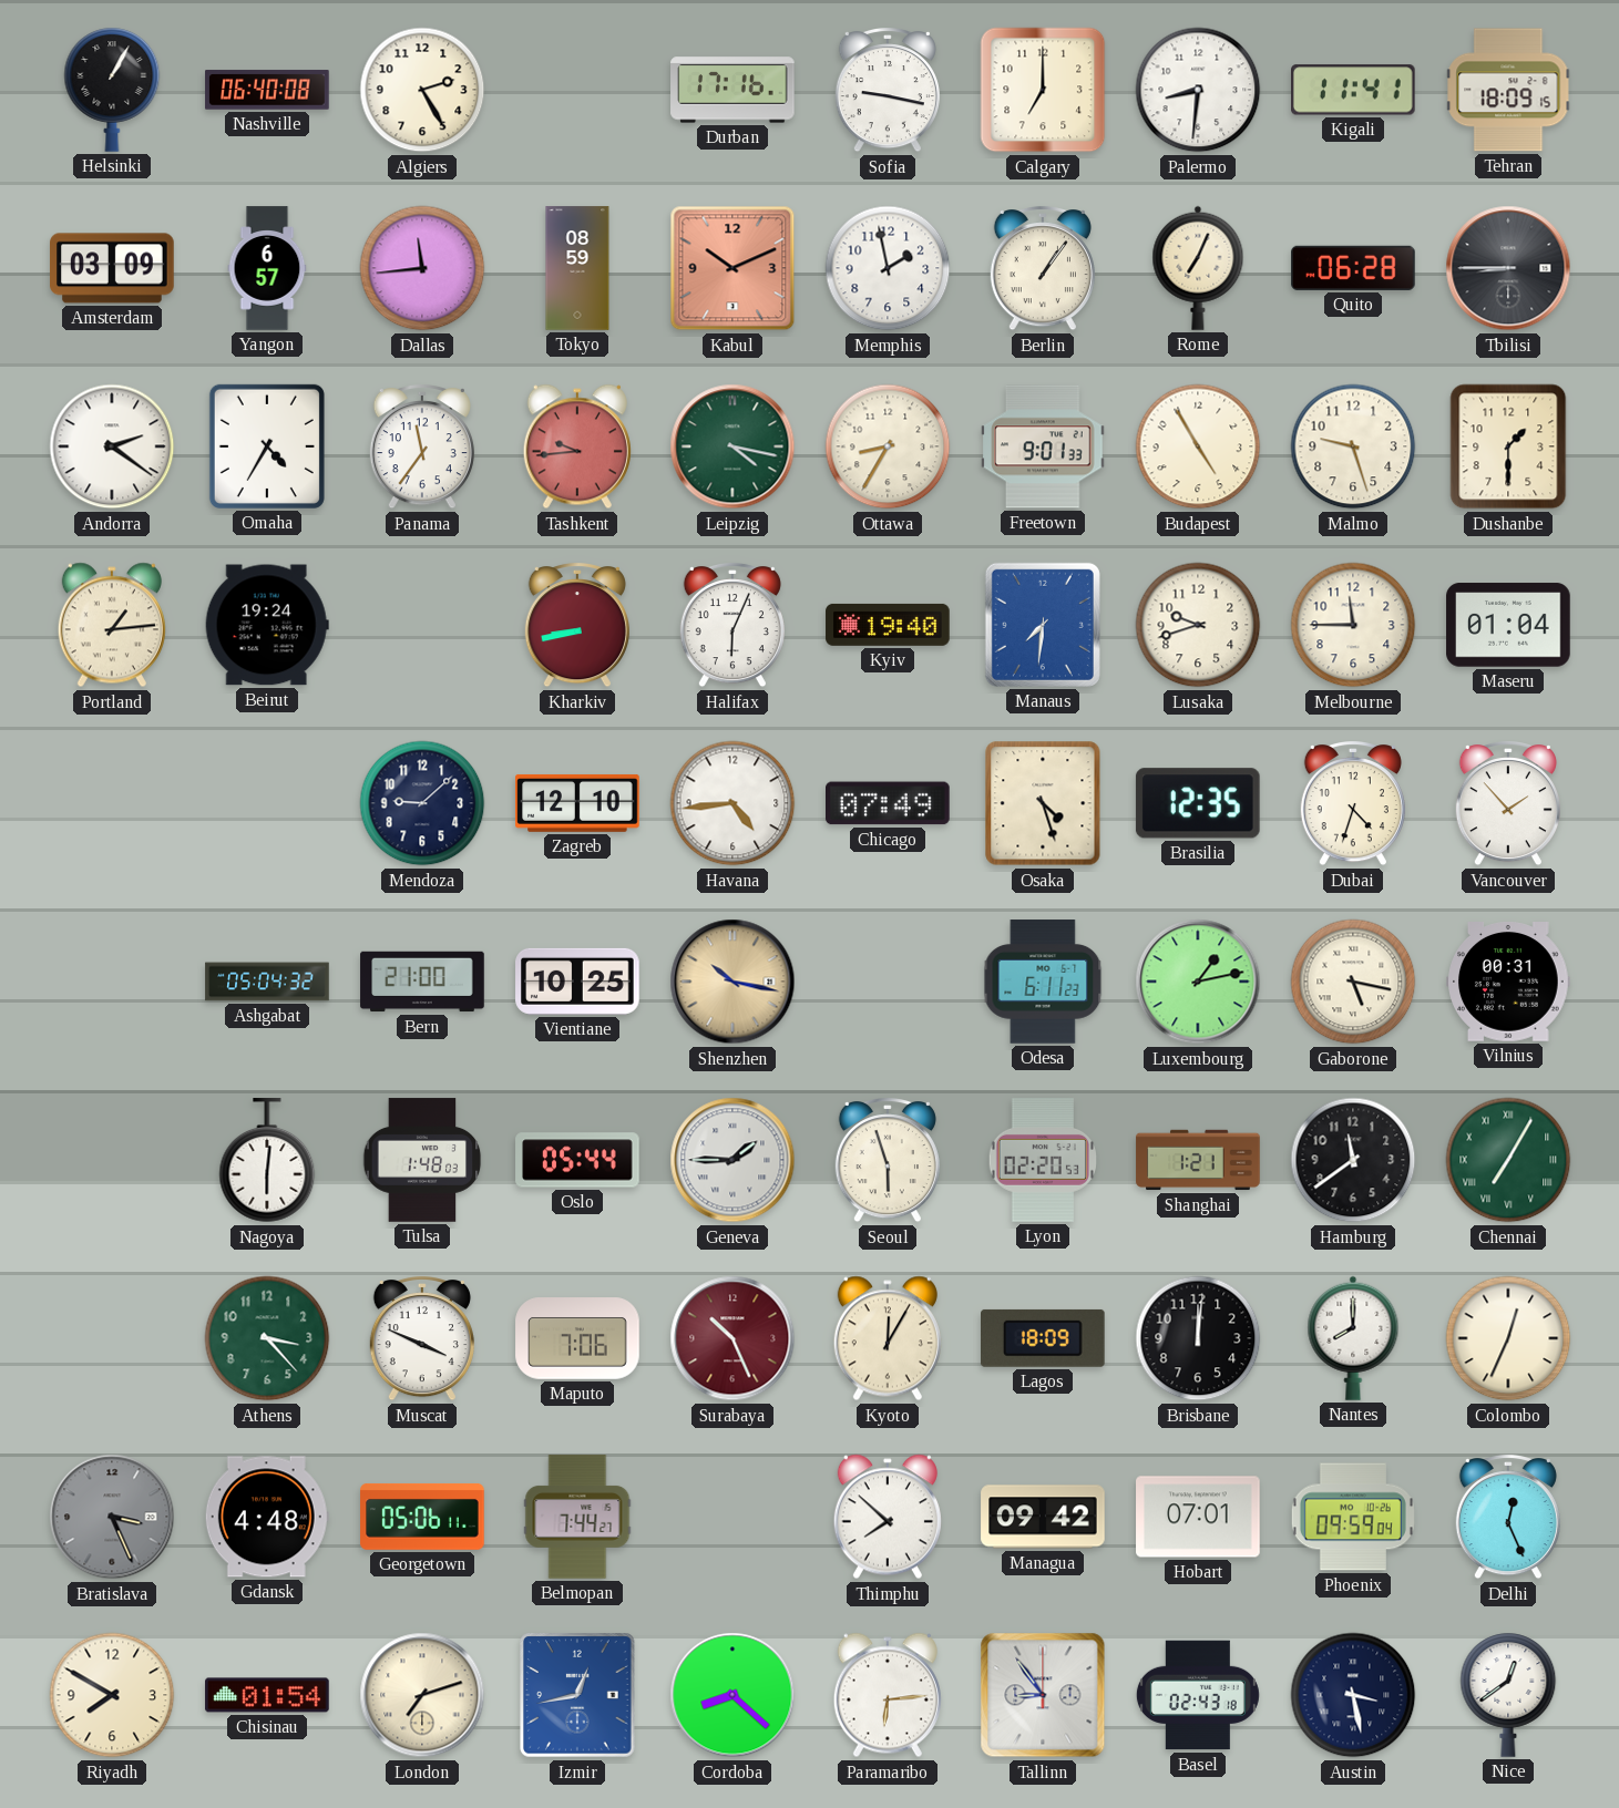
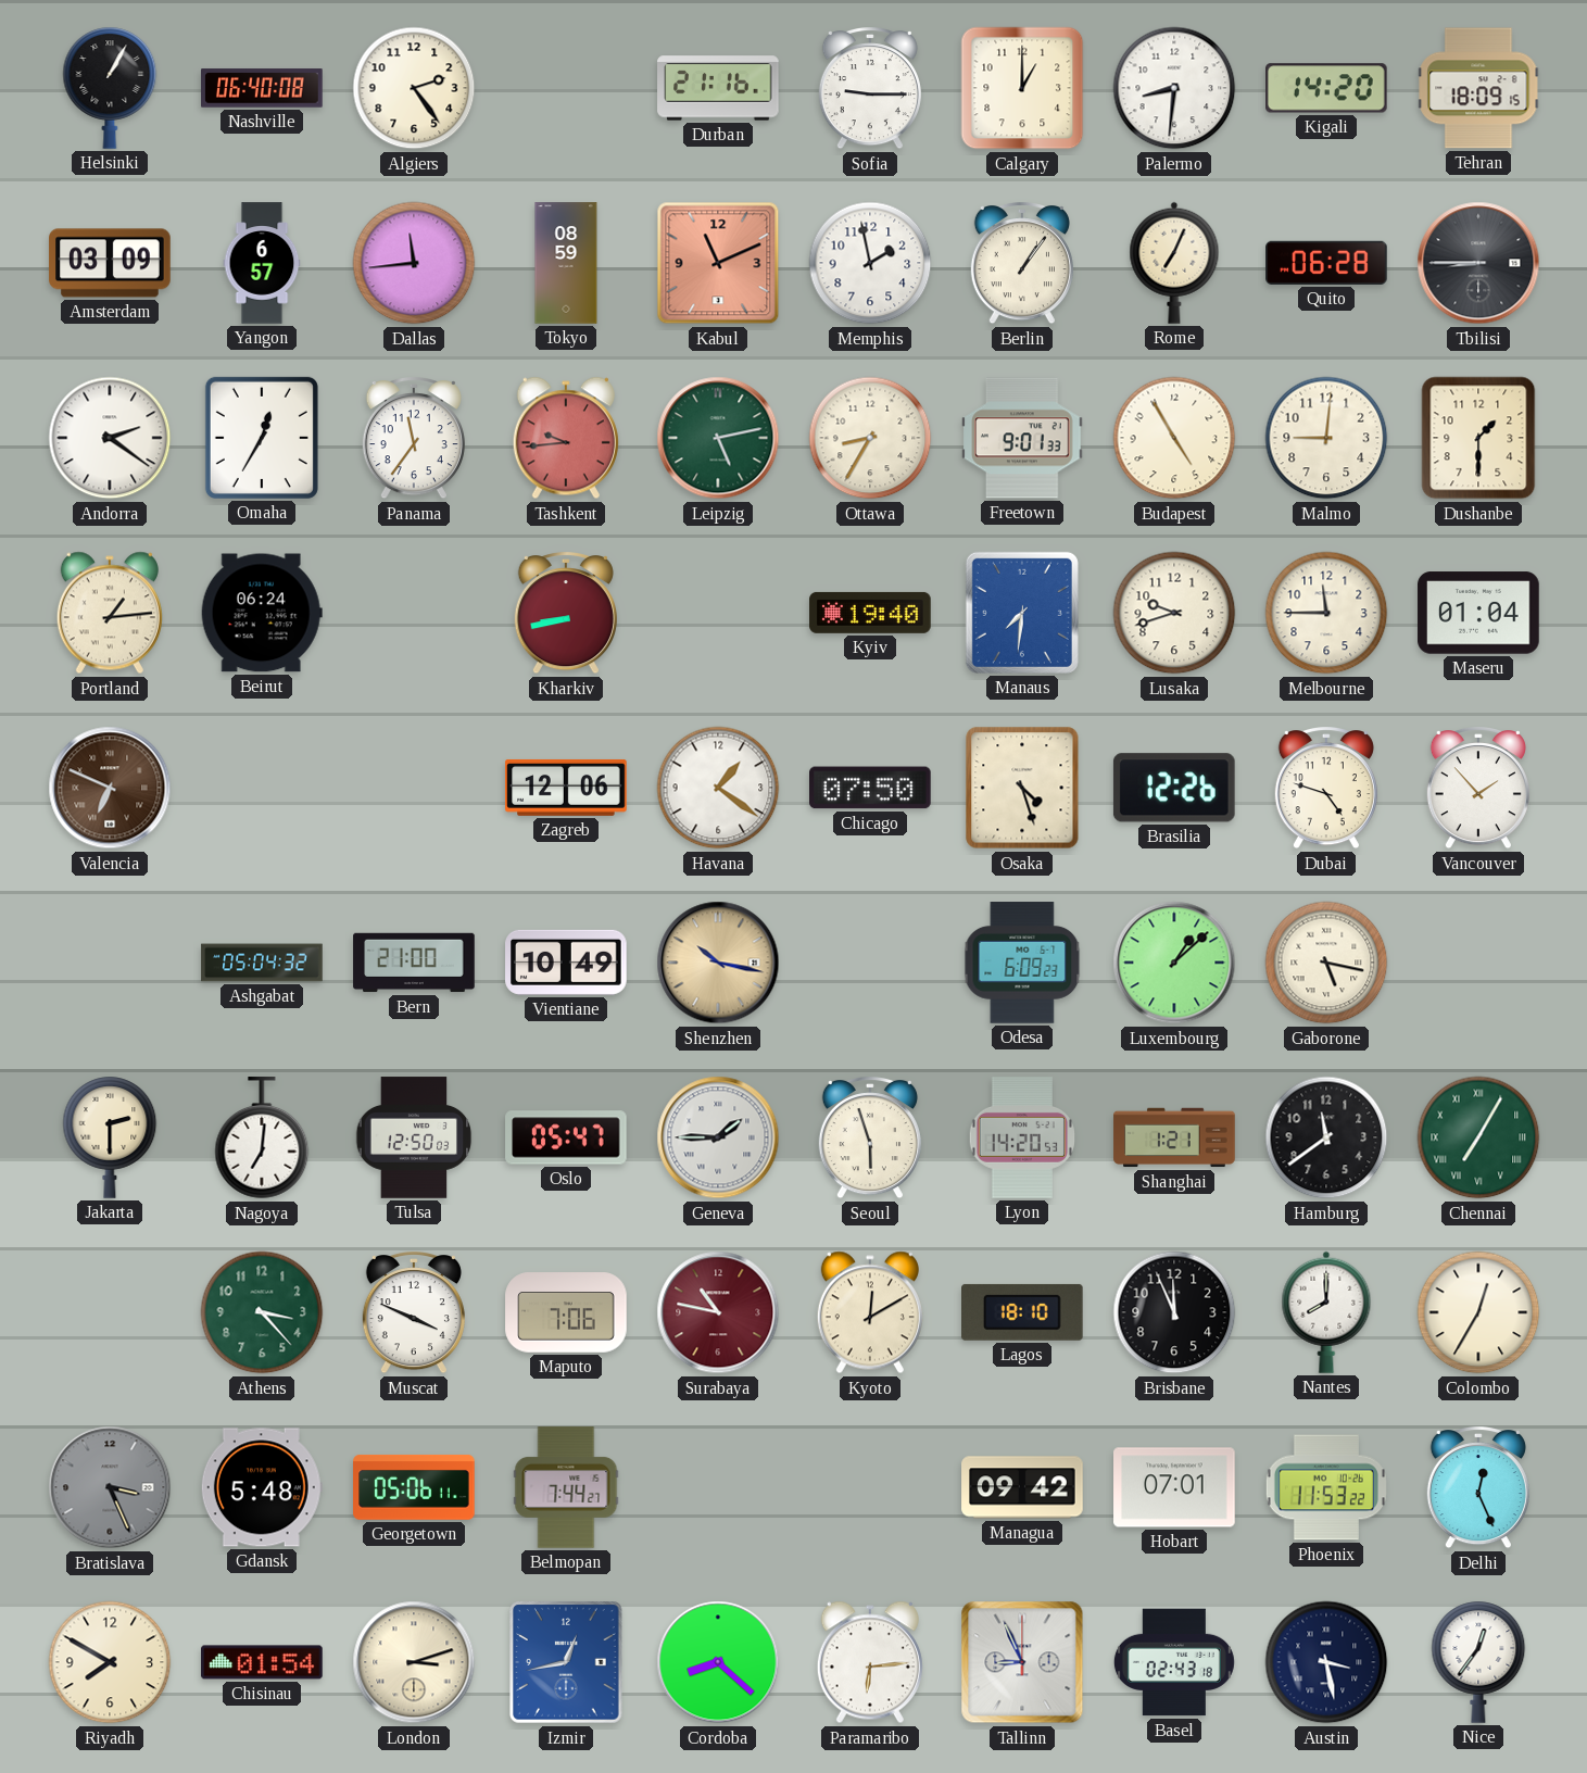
Algiers: 2:25 -> 2:24 (414, 88)
Durban: 17:16 -> 21:16 (718, 88)
Sofia: 9:17 -> 9:15 (870, 89)
Calgary: 7:00 -> 1:00 (1022, 88)
Kigali: 11:41 -> 14:20 (1327, 88)
Kabul: 10:11 -> 11:11 (718, 263)
Omaha: 4:35 -> 12:35 (262, 438)
Leipzig: 4:17 -> 5:13 (718, 438)
Malmo: 9:27 -> 9:01 (1326, 438)
Beirut: 19:24 -> 06:24 (262, 613)
Halifax: 6:04 -> none (732, 626)
Valencia: none -> 6:49 (110, 788)
Mendoza: 9:08 -> none (422, 803)
Zagreb: 12:10 -> 12:06 (566, 788)
Havana: 4:44 -> 1:21 (718, 788)
Chicago: 07:49 -> 07:50 (871, 788)
Brasilia: 12:35 -> 12:26 (1174, 788)
Dubai: 4:33 -> 4:48 (1326, 789)
Vientiane: 10:25 -> 10:49 (566, 963)
Odesa: 6:11 -> 6:09 (1022, 963)
Luxembourg: 1:13 -> 1:08 (1174, 963)
Vilnius: 00:31 -> none (1508, 982)
Jakarta: none -> 2:30 (110, 1137)
Nagoya: 6:01 -> 7:01 (262, 1139)
Tulsa: 1:48 -> 12:50 (414, 1137)
Oslo: 05:44 -> 05:47 (566, 1137)
Lyon: 02:20 -> 14:20 (1021, 1137)
Surabaya: 10:26 -> 10:47 (718, 1312)
Kyoto: 12:05 -> 12:10 (870, 1312)
Lagos: 18:09 -> 18:10 (1023, 1312)
Brisbane: 12:01 -> 11:56 (1174, 1312)
Colombo: 12:34 -> 12:35 (1478, 1312)
Gdansk: 4:48 -> 5:48 (262, 1487)
Thimphu: 7:52 -> none (888, 1517)
Phoenix: 09:59 -> 11:53 (1326, 1487)
London: 7:12 -> 3:12 (414, 1662)
Tallinn: 8:54 -> 8:56 (1022, 1662)
Nice: 12:39 -> 12:36 (1478, 1662)
